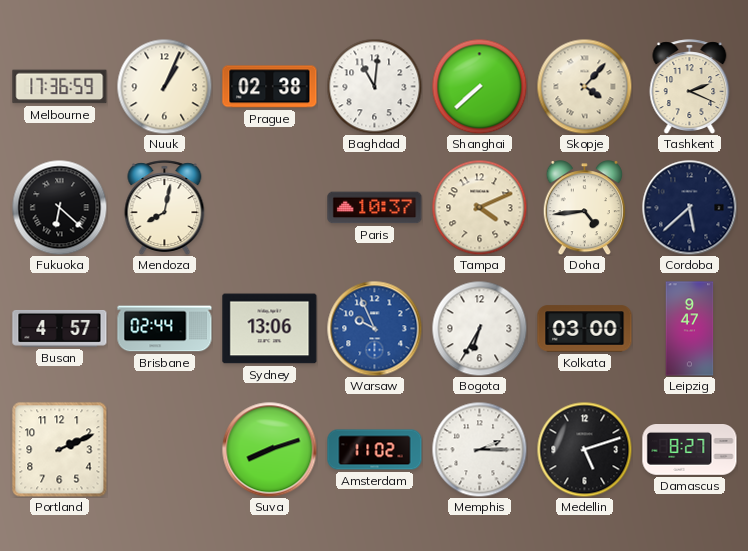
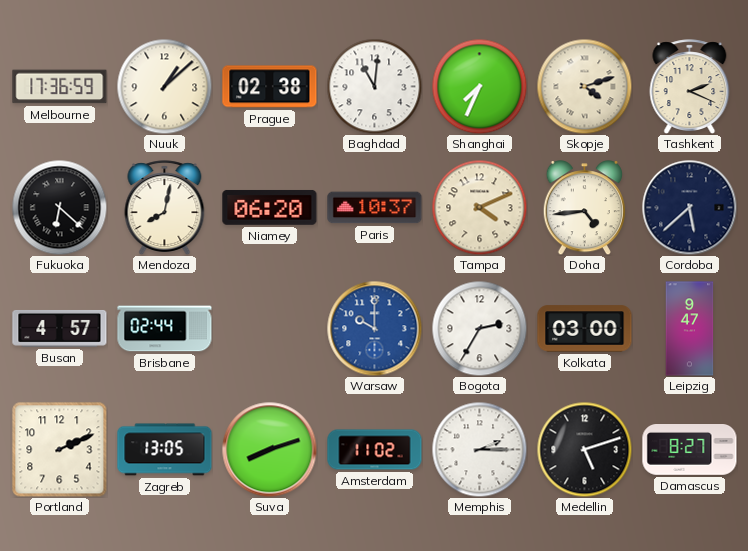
Nuuk: 1:04 -> 1:08 (164, 86)
Shanghai: 7:38 -> 7:34 (479, 86)
Skopje: 4:07 -> 4:12 (584, 86)
Niamey: none -> 06:20 (270, 208)
Sydney: 13:06 -> none (270, 329)
Warsaw: 9:56 -> 10:00 (374, 328)
Bogota: 6:35 -> 2:35 (479, 328)
Zagreb: none -> 13:05 (165, 450)
